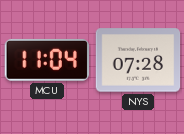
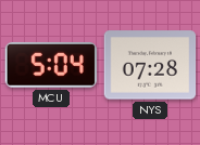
MCU: 11:04 -> 5:04 (50, 65)
